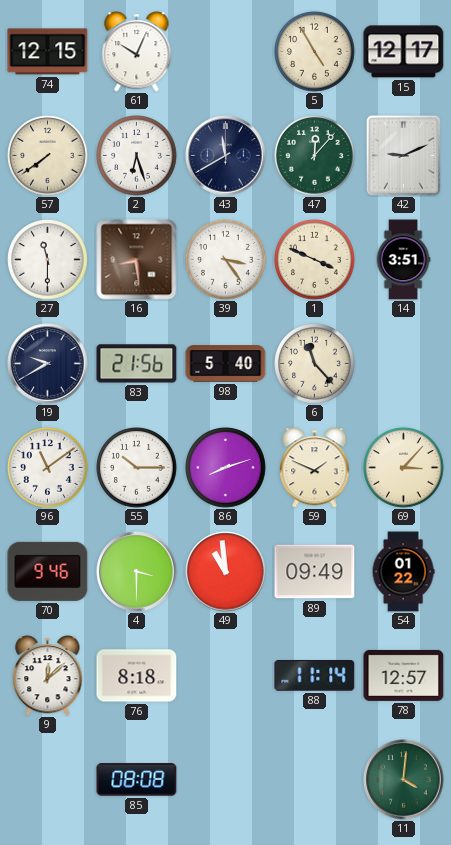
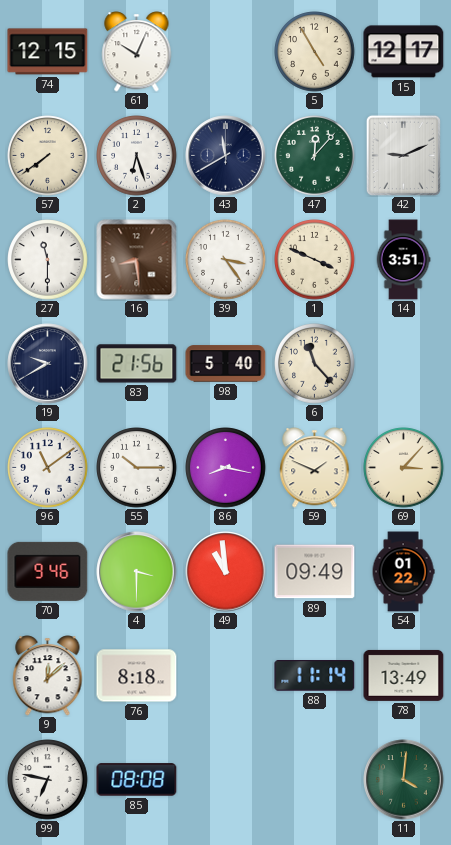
86: 8:12 -> 8:17 (226, 468)
78: 12:57 -> 13:49 (404, 675)
99: none -> 6:47 (48, 780)
